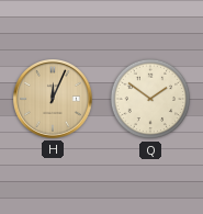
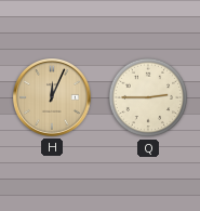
Q: 1:51 -> 2:45 (148, 97)
